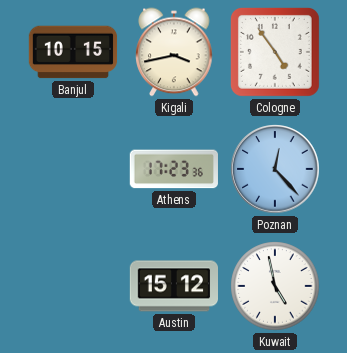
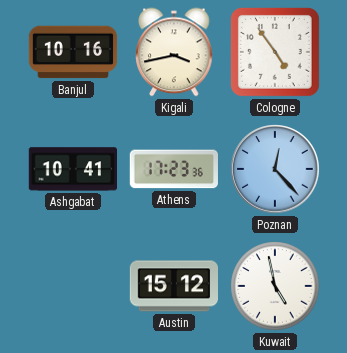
Banjul: 10:15 -> 10:16 (73, 52)
Ashgabat: none -> 10:41 (72, 169)
